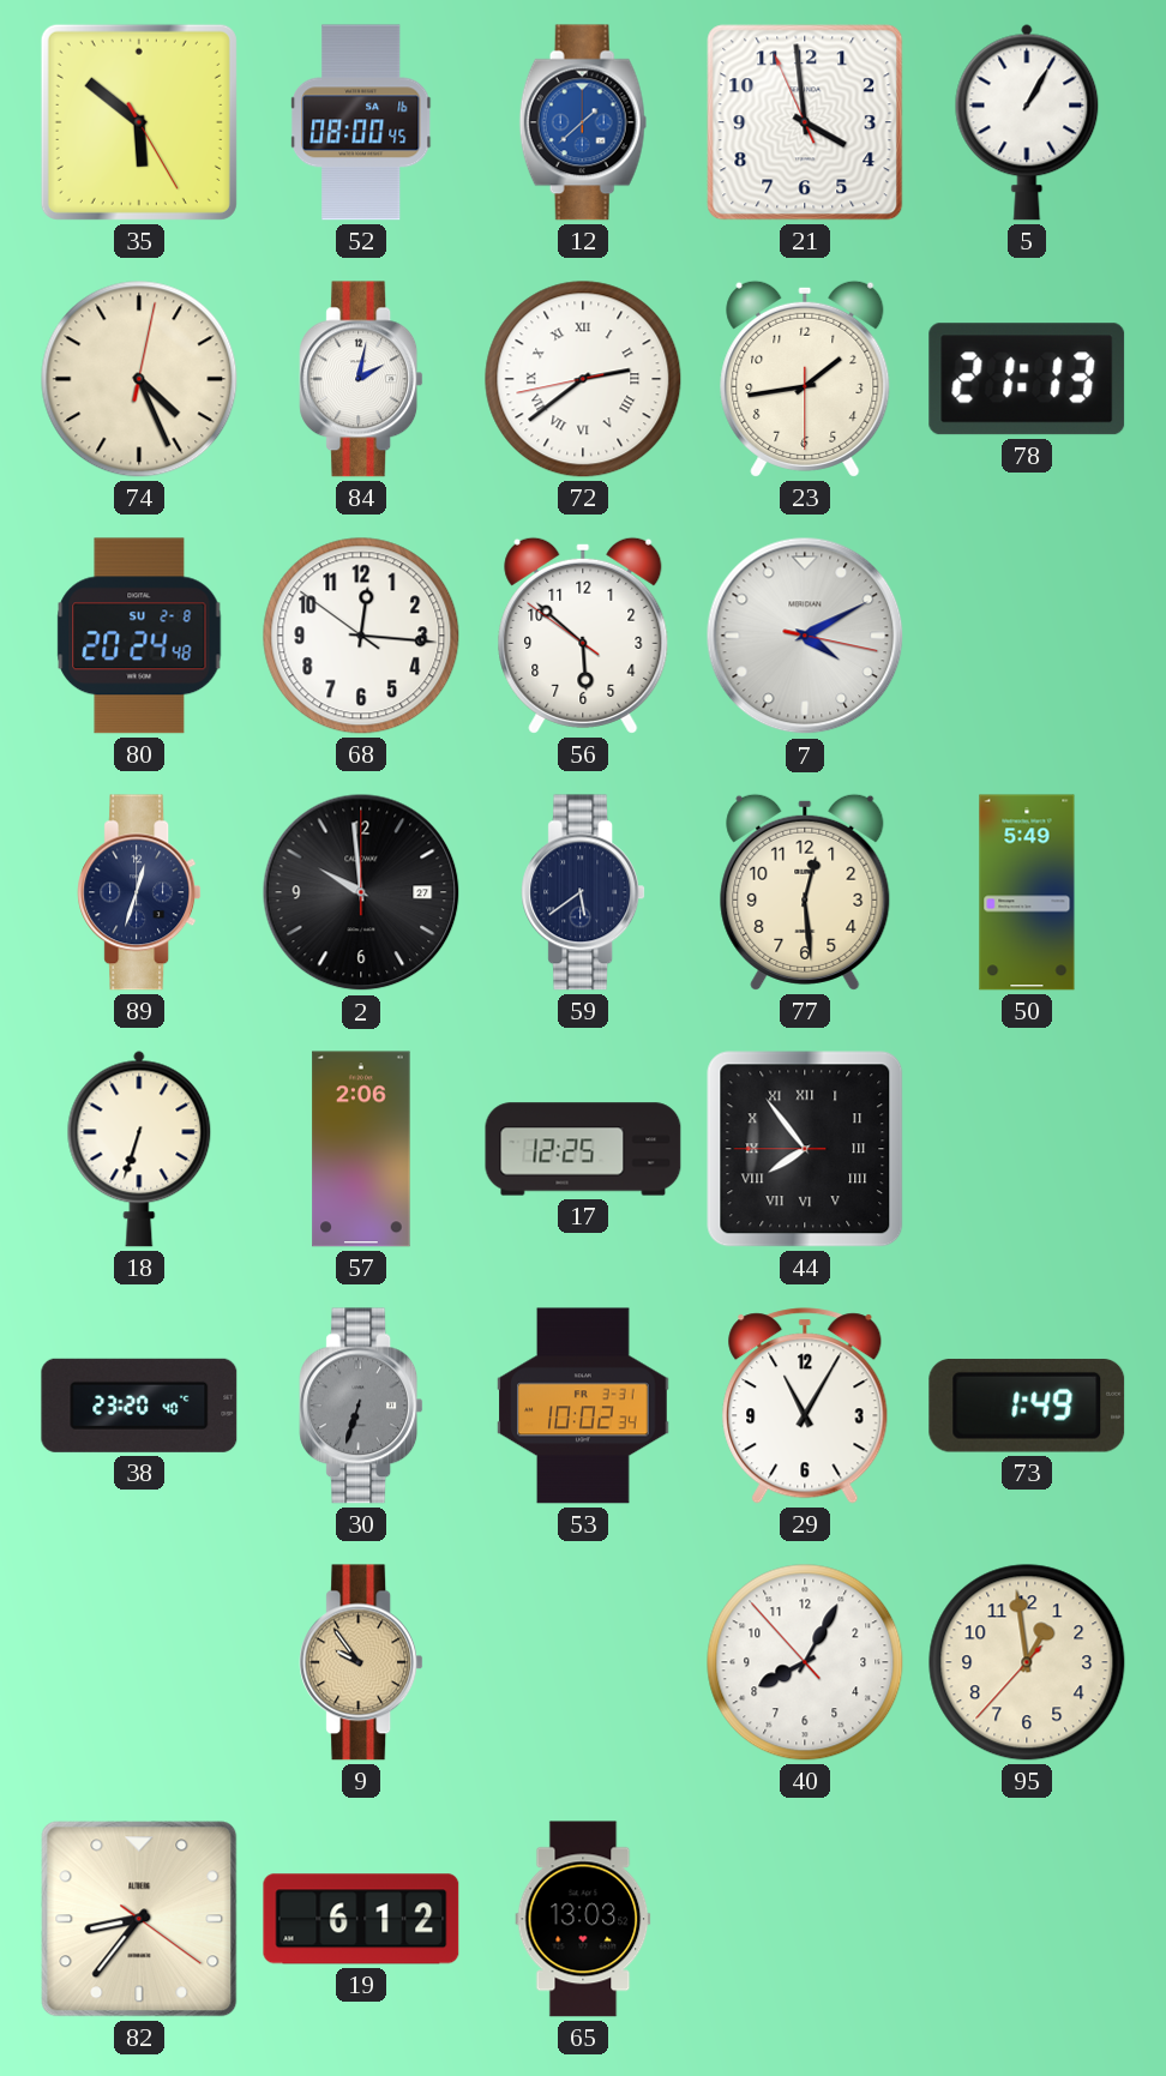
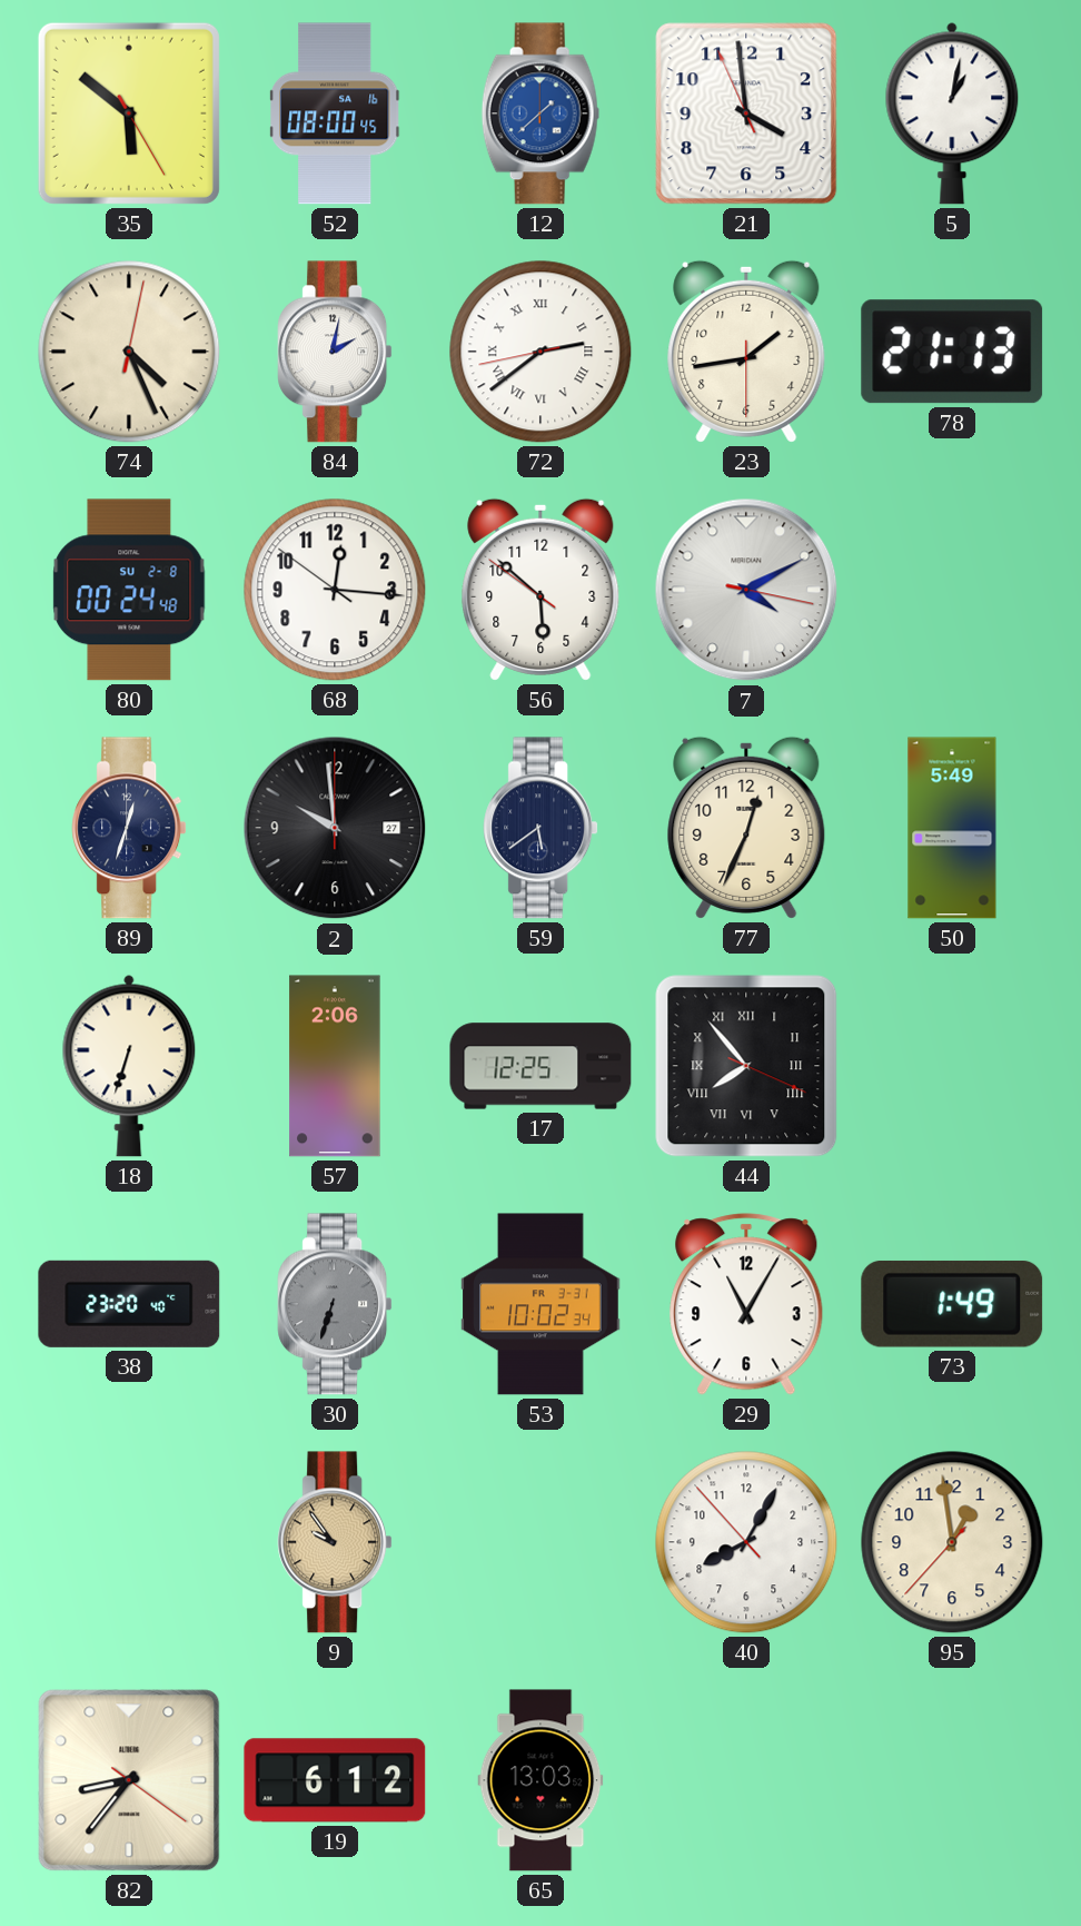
5: 1:05 -> 1:02 (952, 113)
80: 20:24 -> 00:24 (129, 590)
77: 12:29 -> 12:34 (746, 828)
44: 7:53:45 -> 7:53:19 (746, 1066)
